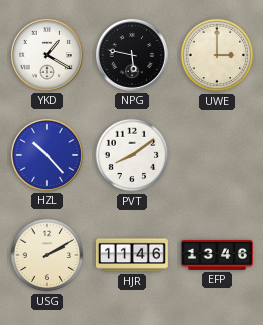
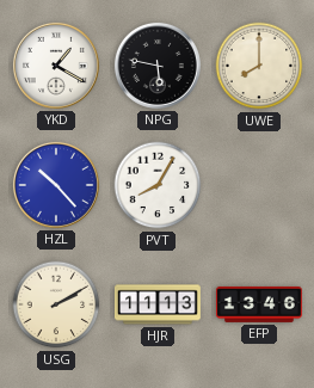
UWE: 3:00 -> 8:00 (259, 66)
PVT: 8:09 -> 8:05 (158, 185)
HJR: 11:46 -> 11:13 (158, 304)
